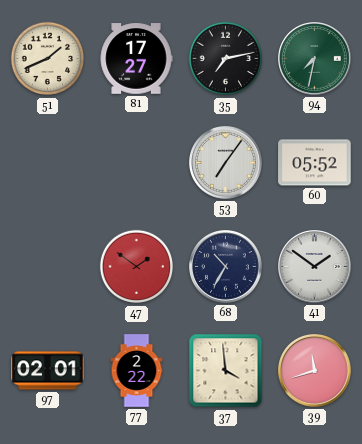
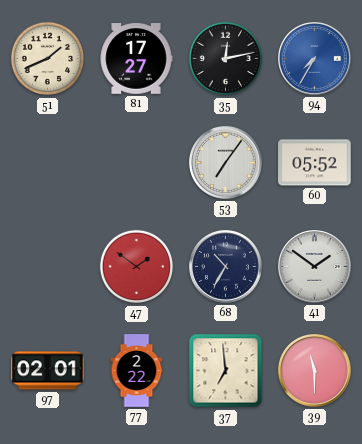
35: 7:13 -> 12:13 (226, 59)
94: 7:32 -> 7:35 (315, 59)
94 dial: green -> blue (315, 59)
37: 3:59 -> 6:59 (226, 371)
39: 11:42 -> 11:30 (315, 371)
